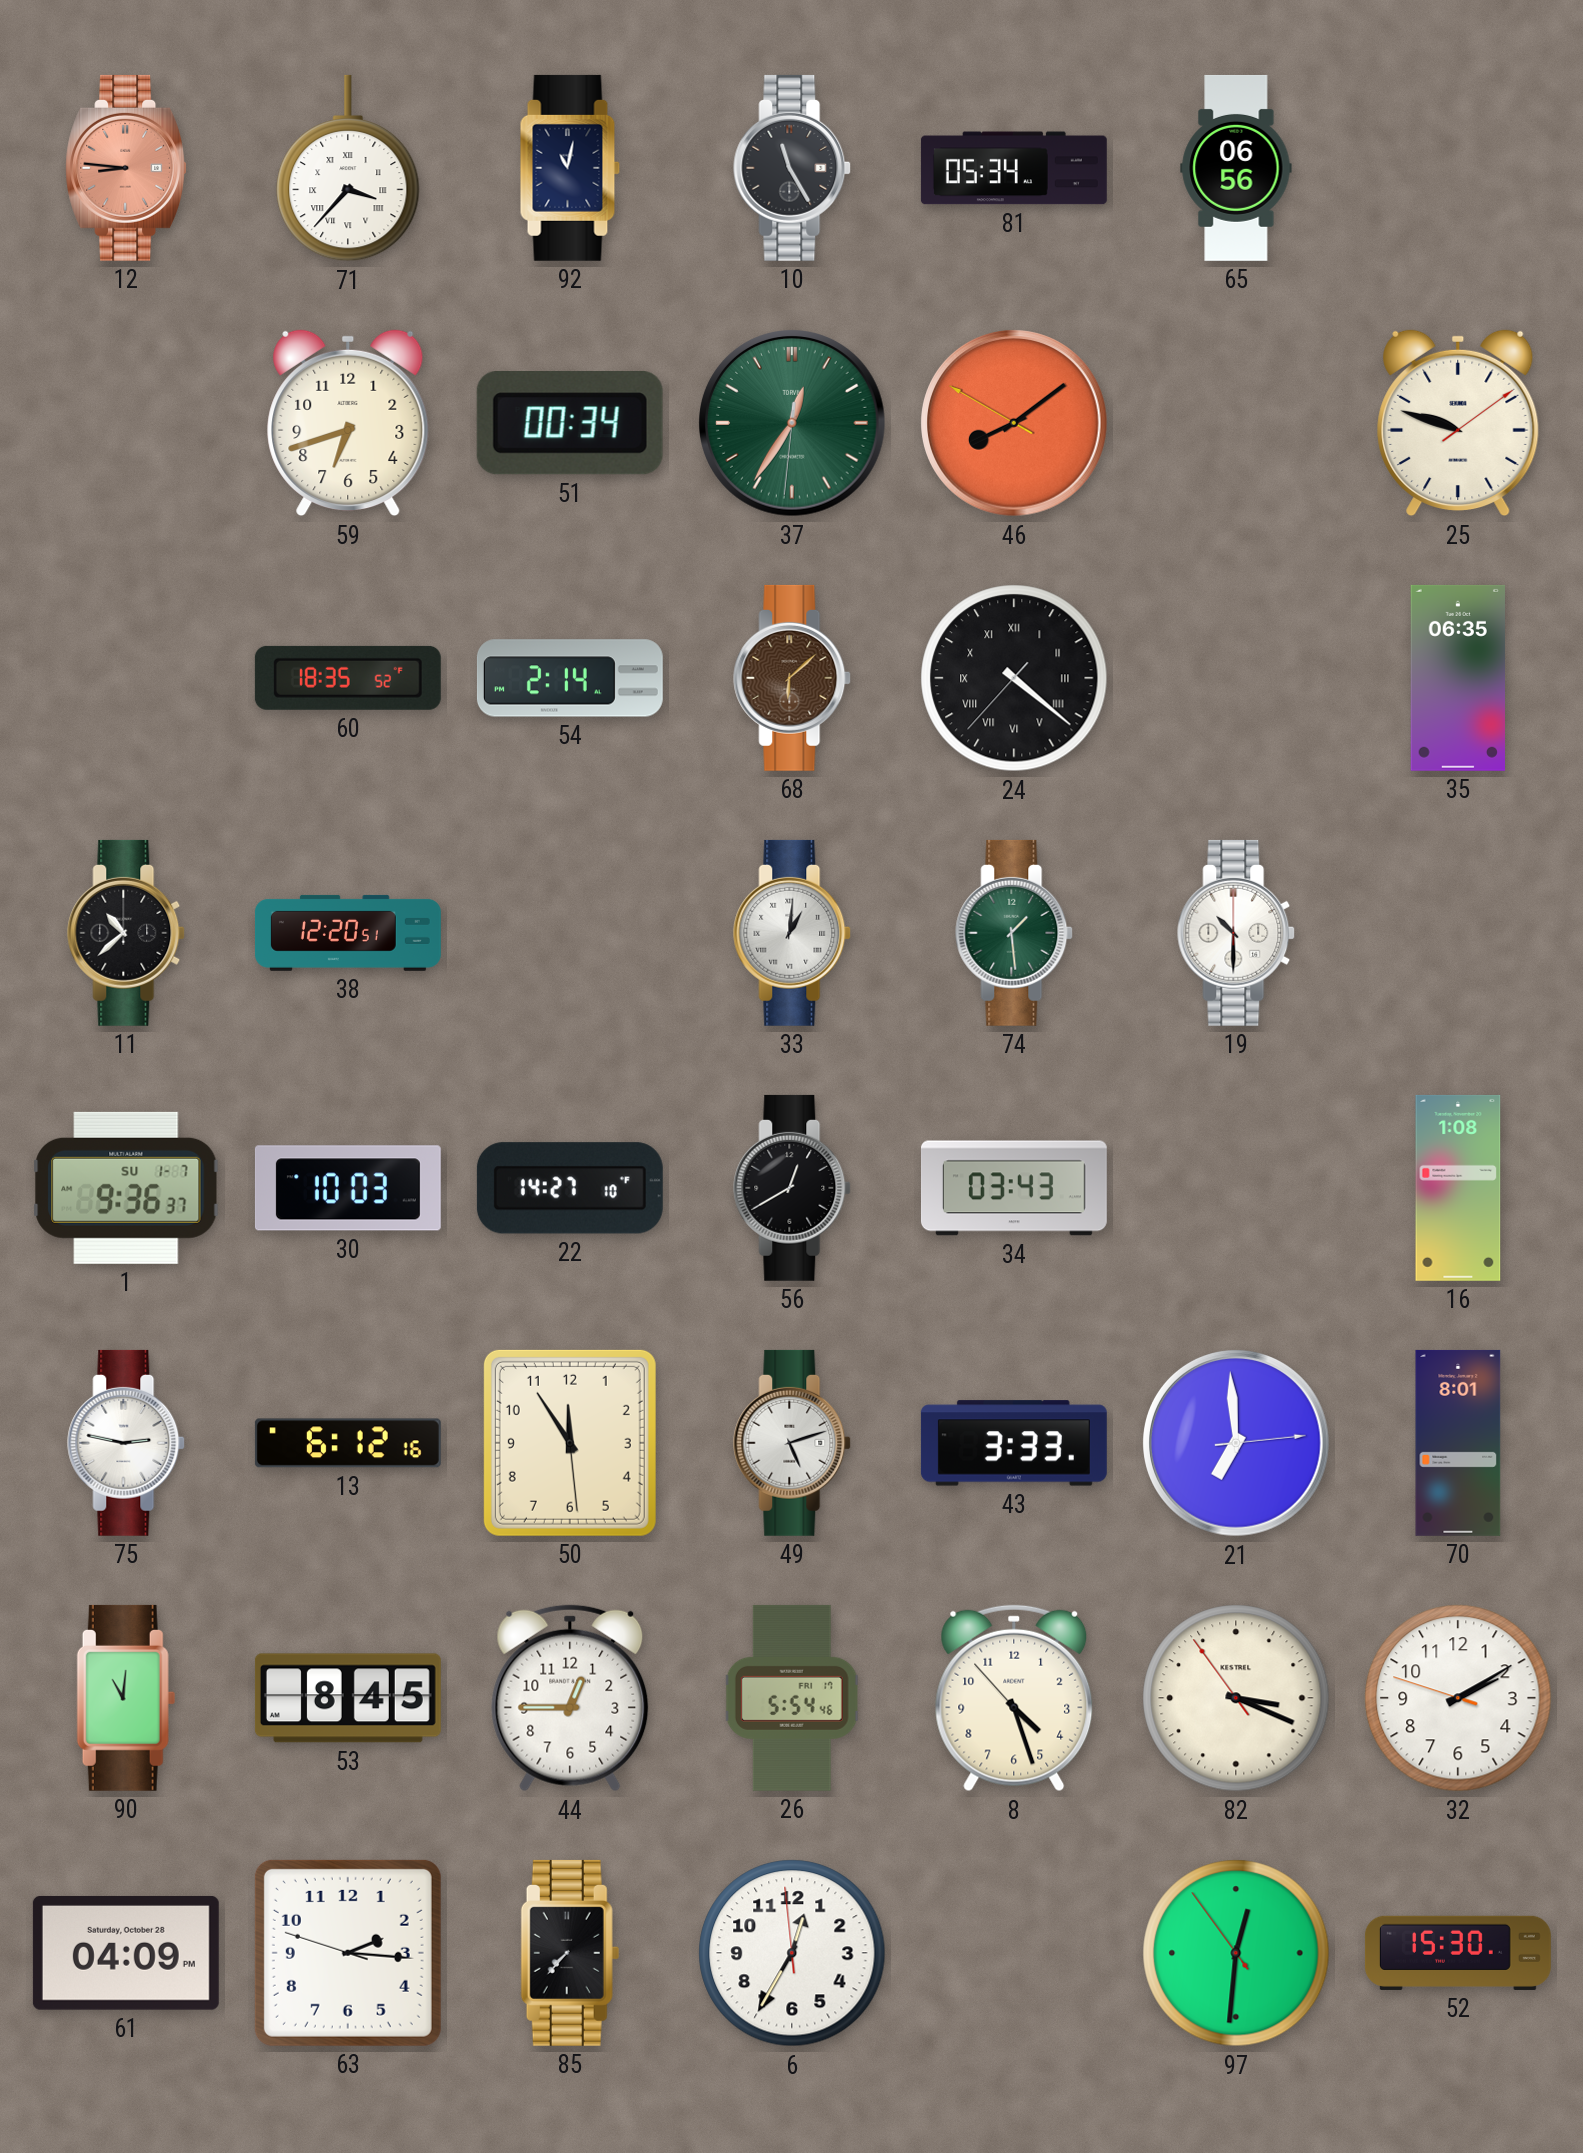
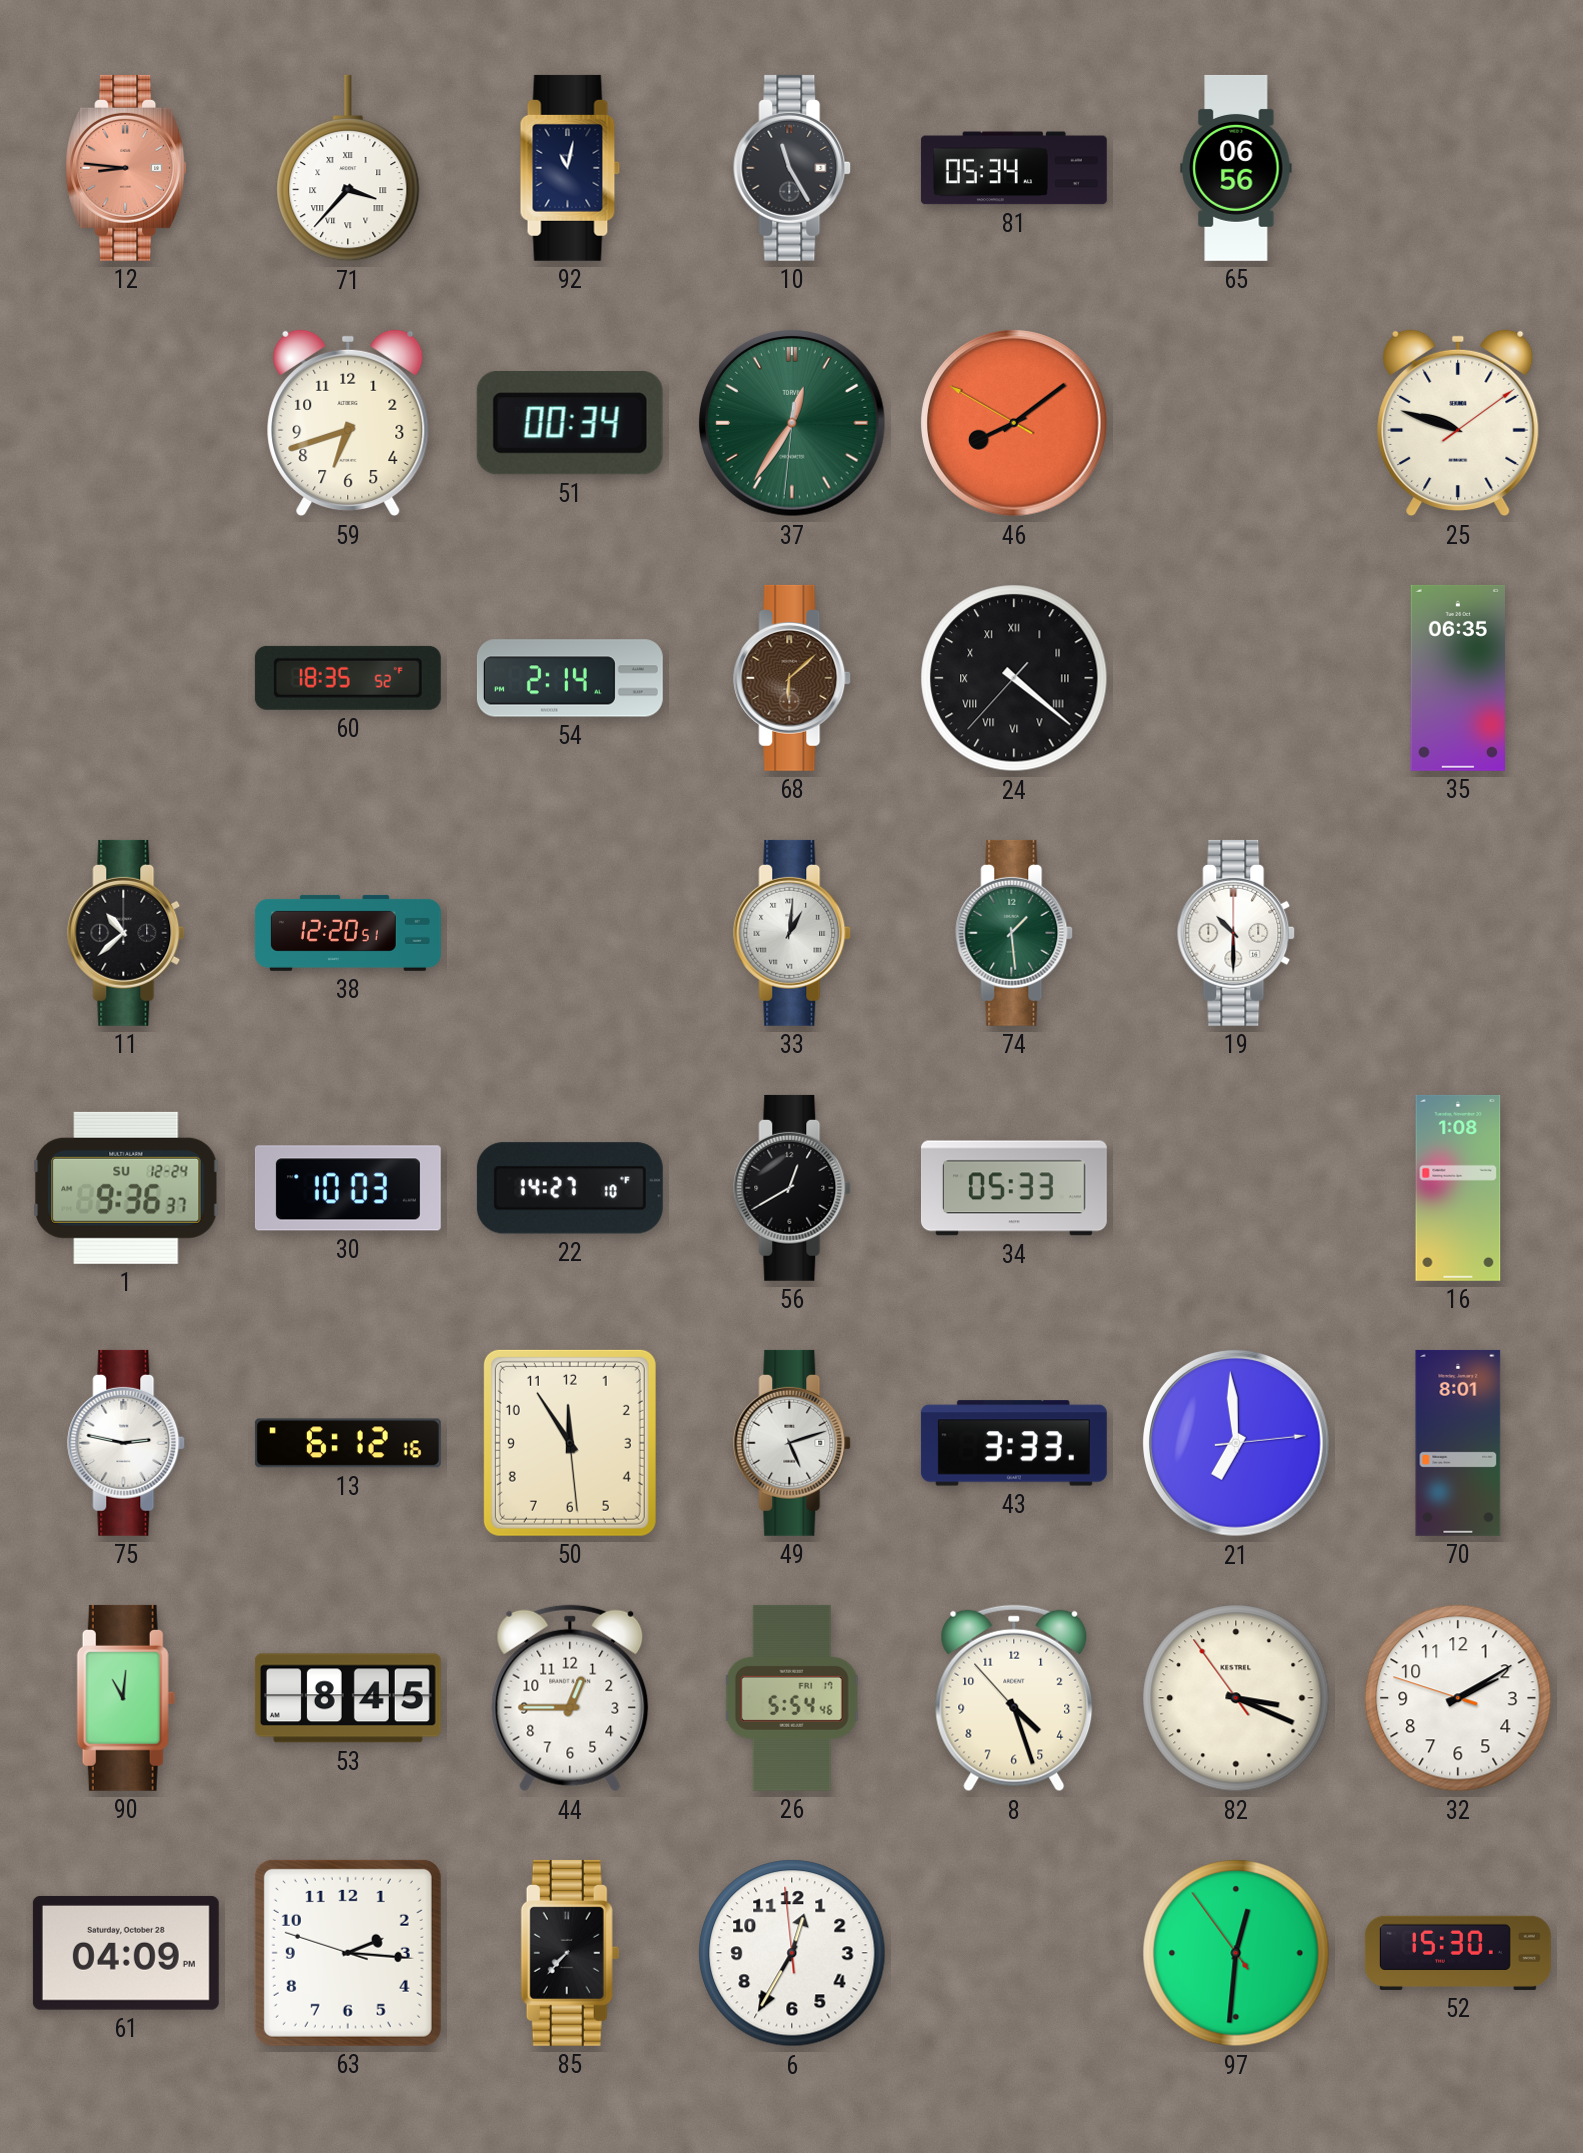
1 date: SU 1-7 -> SU 12-24 (126, 1188)
34: 03:43 -> 05:33 (1014, 1188)
